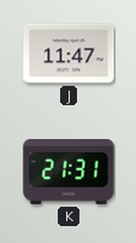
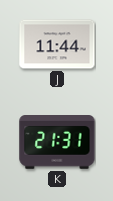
J: 11:47 -> 11:44 (57, 44)
